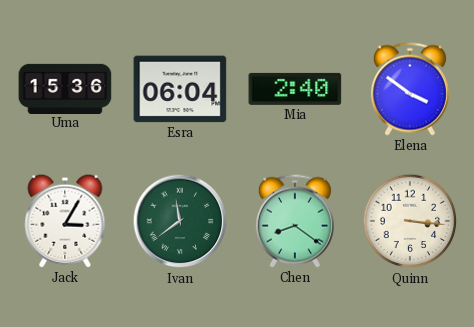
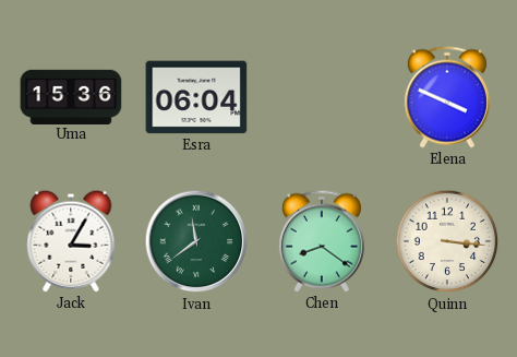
Mia: 2:40 -> none (295, 89)
Elena: 3:51 -> 3:49 (447, 97)
